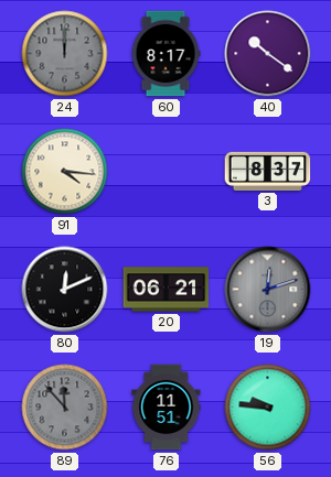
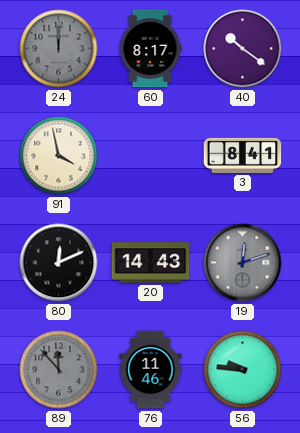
91: 4:16 -> 3:58 (59, 156)
3: 8:37 -> 8:41 (243, 155)
20: 06:21 -> 14:43 (151, 263)
76: 11:51 -> 11:46 (151, 370)
